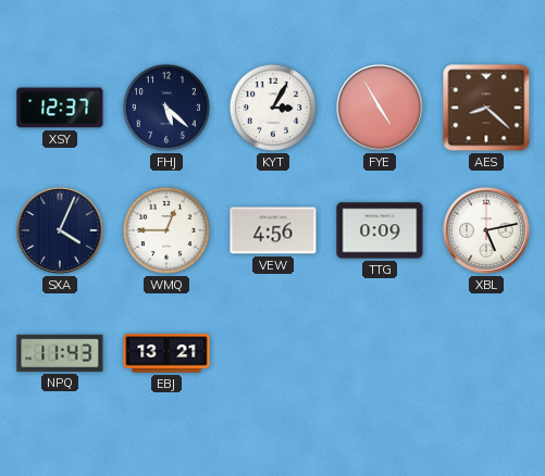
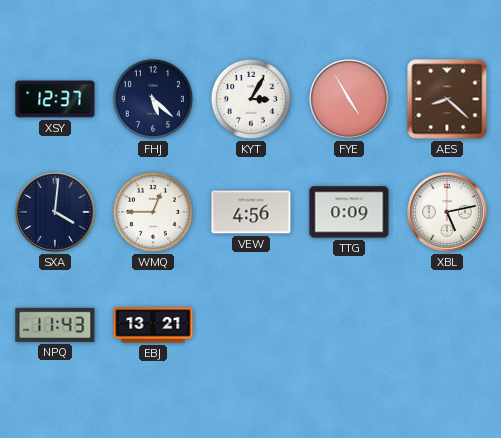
SXA: 4:04 -> 4:01 (56, 213)
